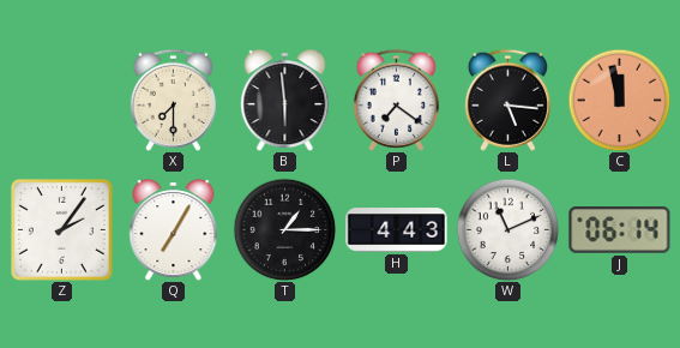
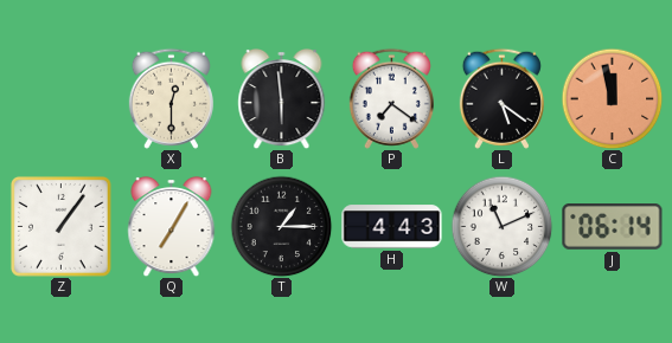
X: 7:30 -> 12:30 (171, 98)
L: 5:16 -> 5:21 (501, 98)
Z: 2:06 -> 1:06 (60, 226)
